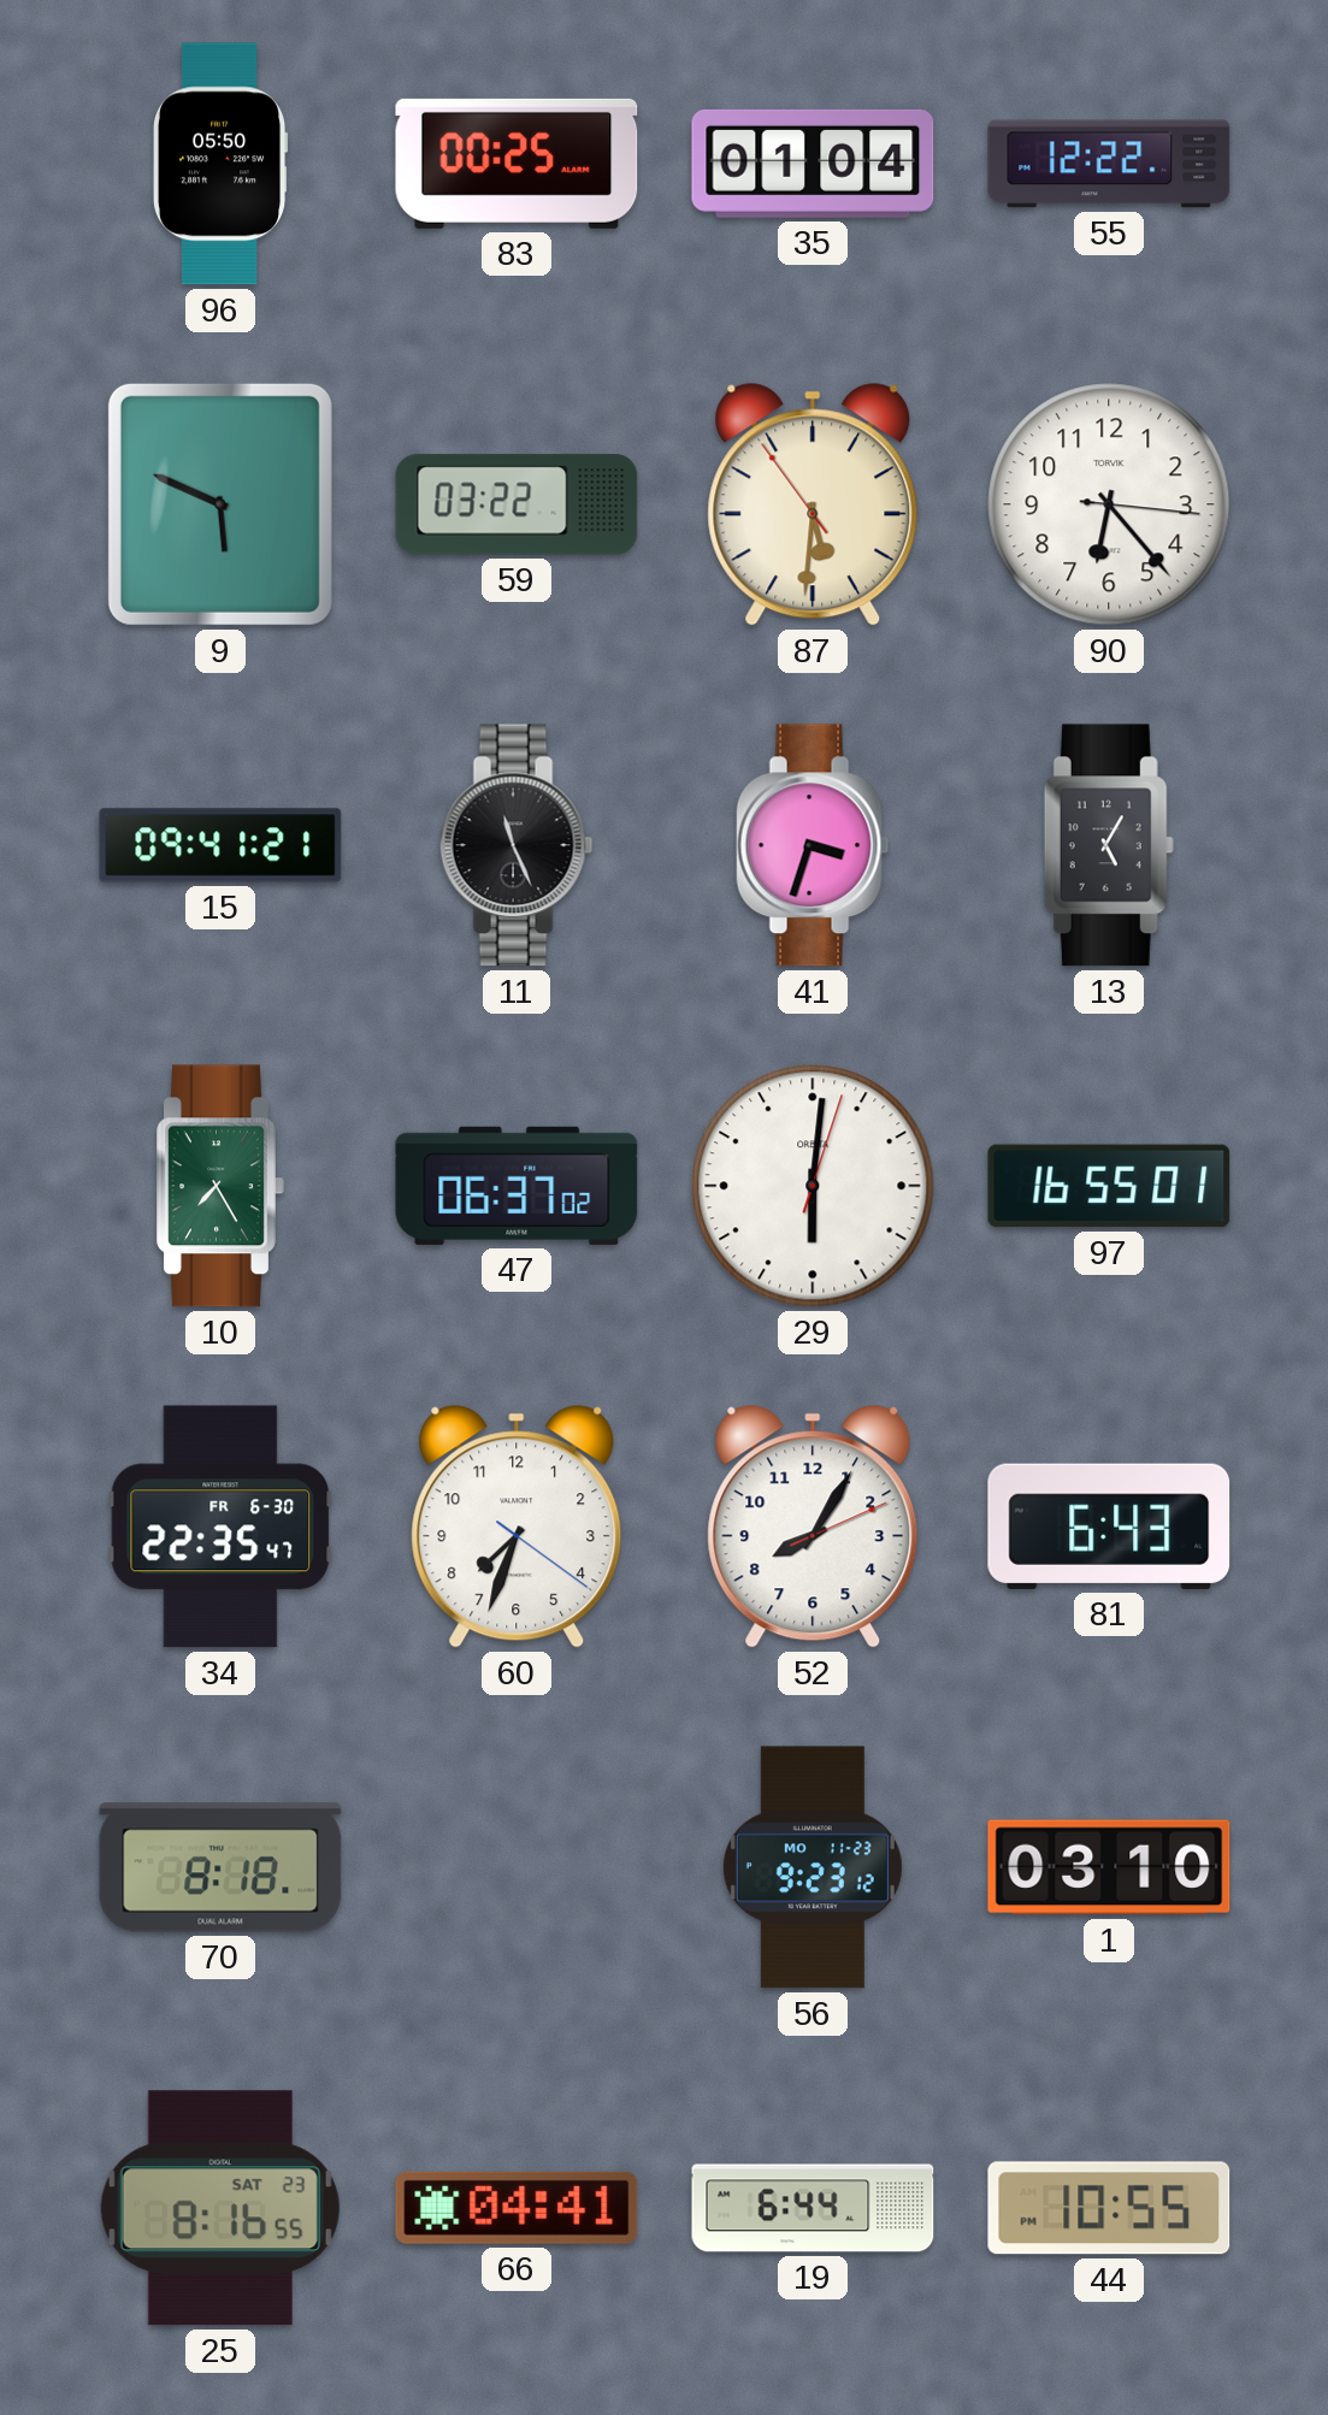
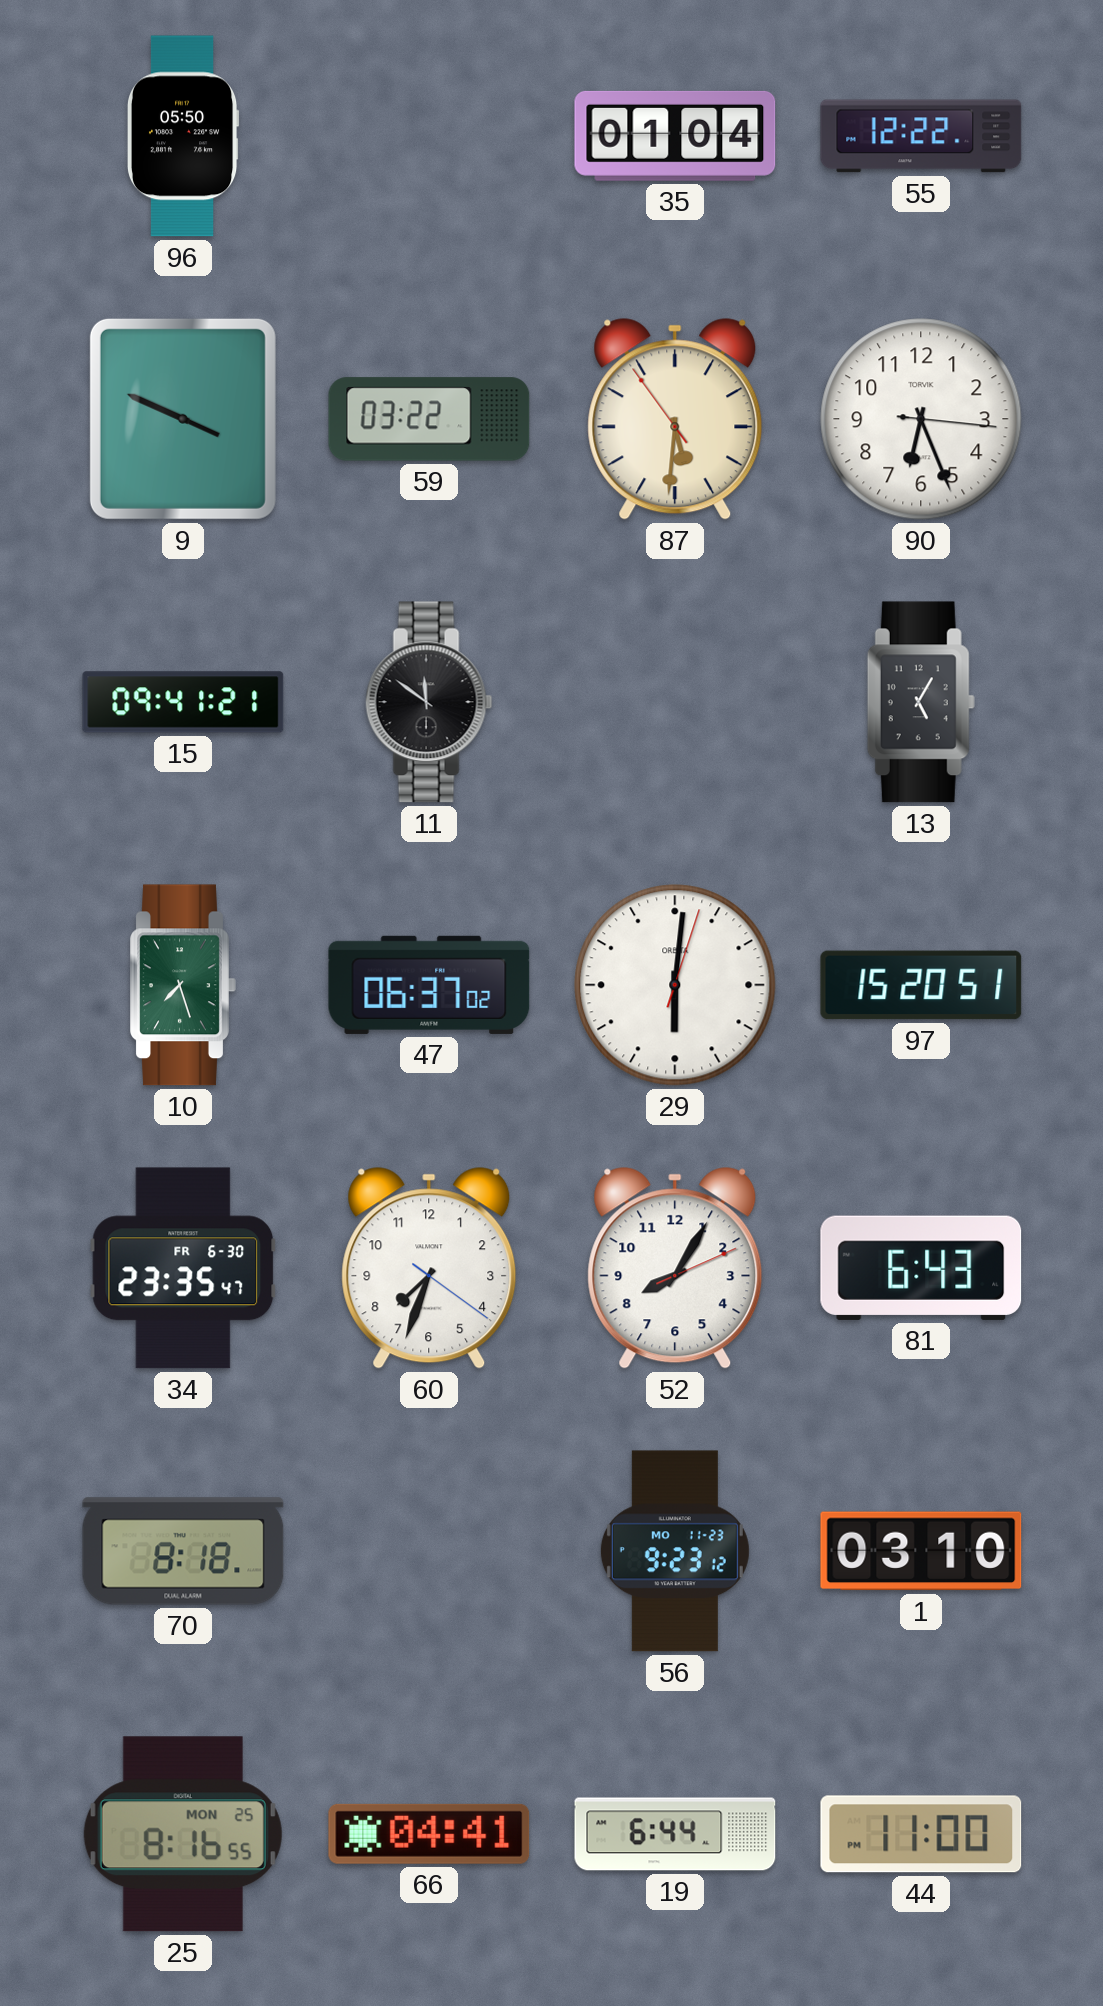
83: 00:25 -> none (517, 164)
9: 5:49 -> 3:49 (183, 419)
90: 6:23 -> 6:26 (921, 419)
11: 11:26 -> 11:51 (429, 702)
41: 3:33 -> none (813, 845)
10: 7:25 -> 7:27 (183, 985)
97: 16:55 -> 15:20 (921, 985)
34: 22:35 -> 23:35 (183, 1268)
25 date: SAT 23 -> MON 25 (183, 1834)
44: 10:55 -> 11:00 (921, 1834)
